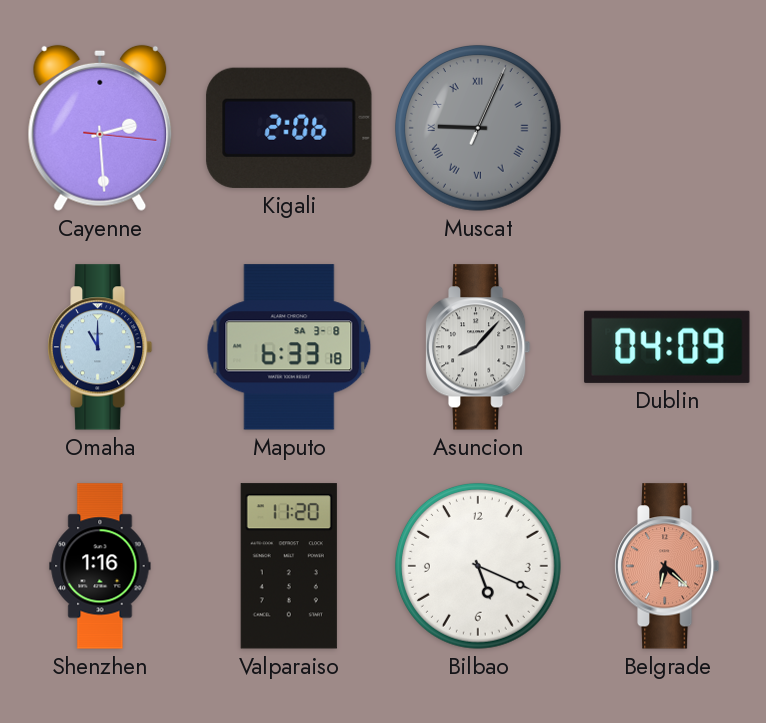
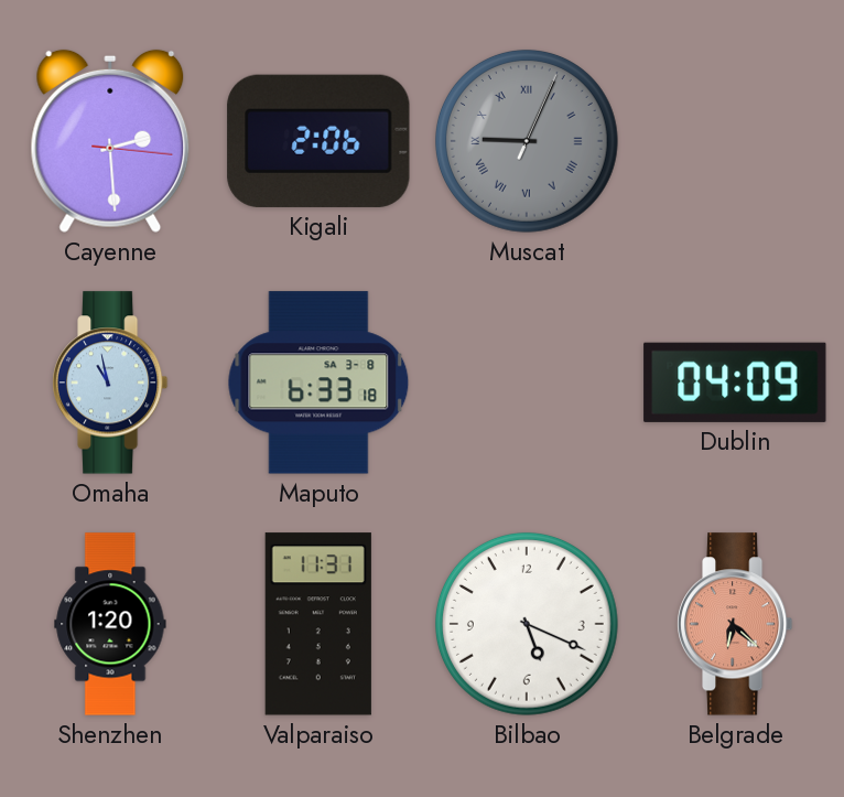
Omaha: 11:00 -> 10:58 (110, 383)
Asuncion: 8:07 -> none (478, 347)
Shenzhen: 1:16 -> 1:20 (110, 624)
Valparaiso: 11:20 -> 11:31 (318, 624)
